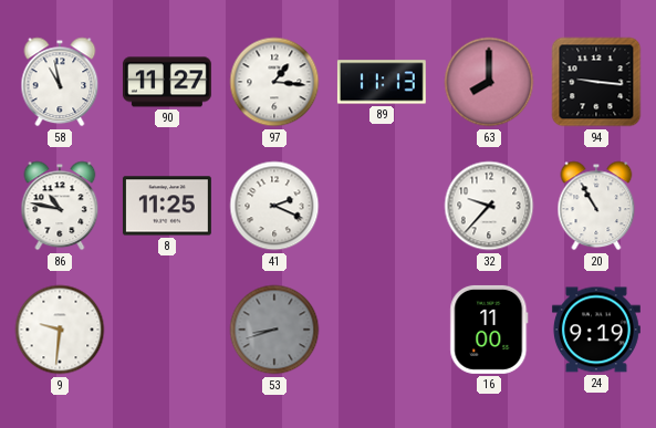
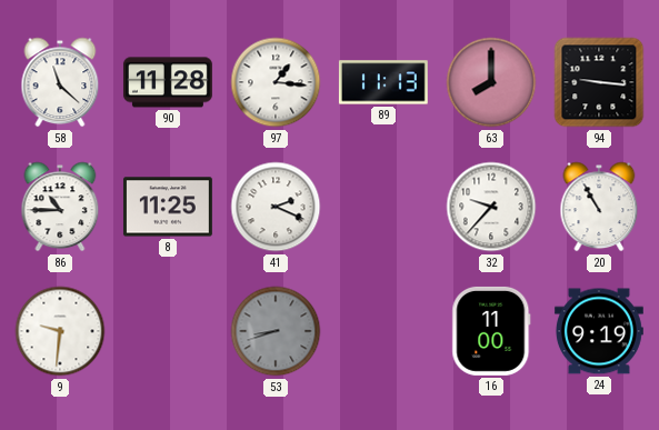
58: 10:58 -> 11:22 (60, 82)
90: 11:27 -> 11:28 (168, 82)
86: 10:47 -> 10:45 (60, 207)
